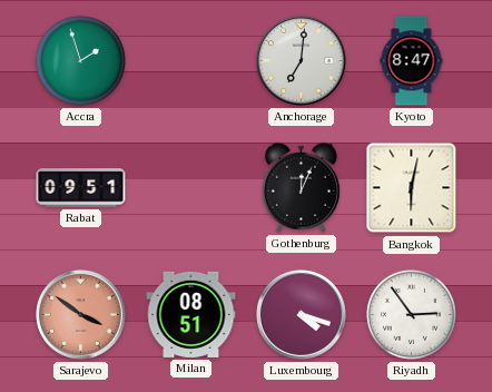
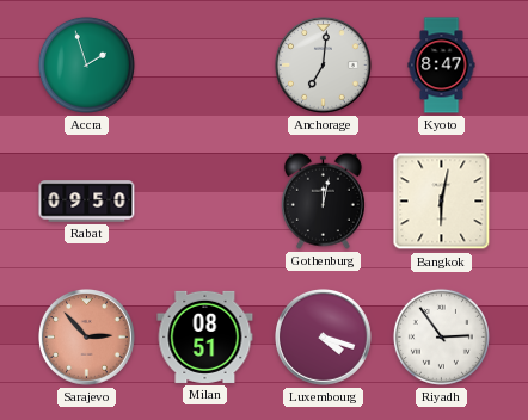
Rabat: 09:51 -> 09:50 (87, 202)
Gothenburg: 12:04 -> 12:02 (323, 200)
Sarajevo: 3:51 -> 2:53 (87, 338)
